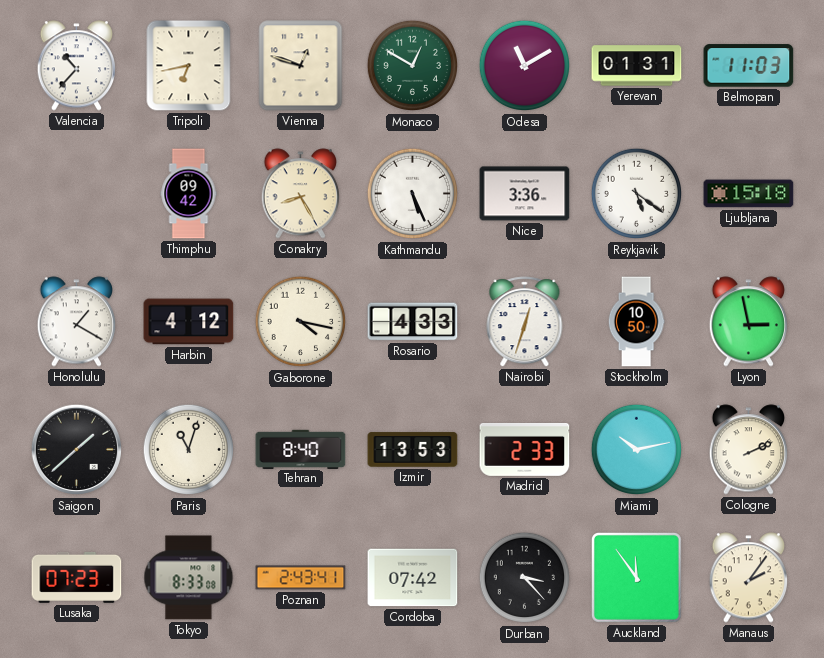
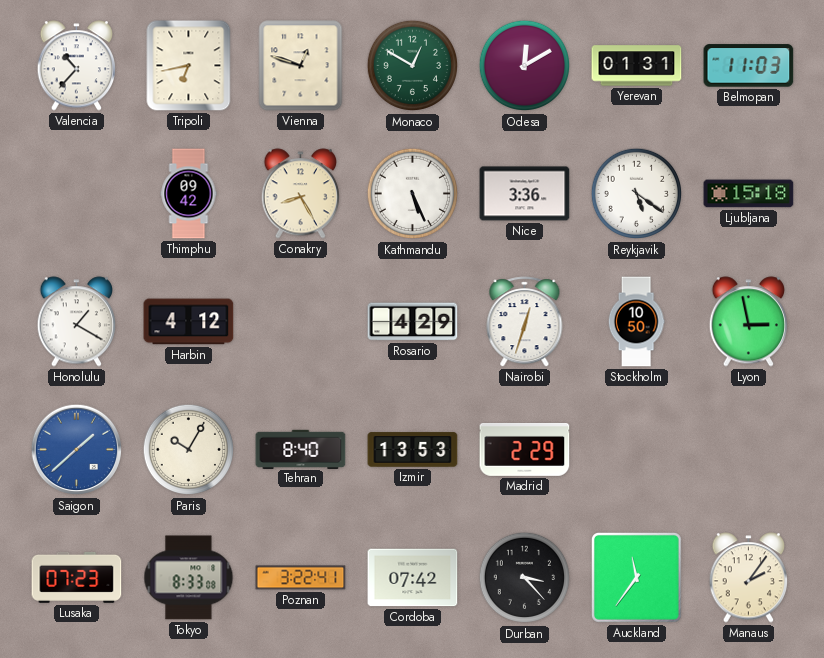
Odesa: 11:10 -> 12:10 (525, 66)
Gaborone: 4:17 -> none (301, 322)
Rosario: 4:33 -> 4:29 (413, 322)
Saigon dial: black -> blue (77, 450)
Paris: 11:03 -> 10:05 (189, 450)
Madrid: 2:33 -> 2:29 (525, 449)
Miami: 10:13 -> none (637, 450)
Cologne: 2:11 -> none (749, 450)
Poznan: 2:43 -> 3:22 (301, 578)
Auckland: 11:54 -> 11:36 (637, 578)
